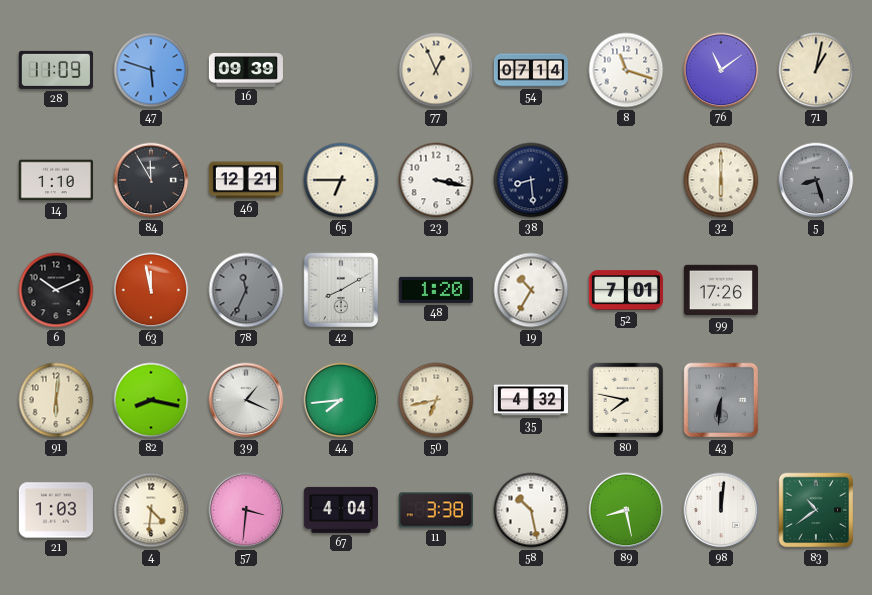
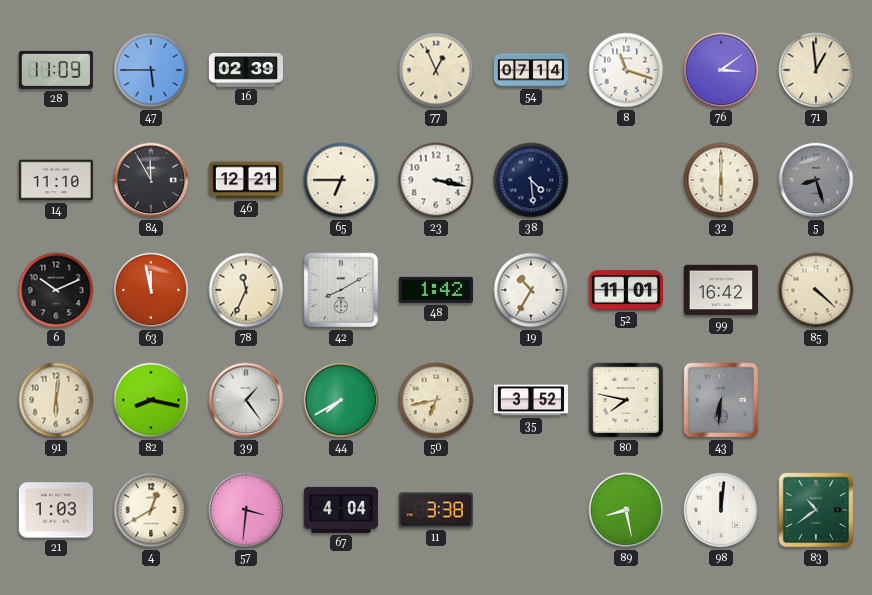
47: 5:48 -> 5:45 (151, 70)
16: 09:39 -> 02:39 (246, 71)
76: 11:09 -> 3:09 (721, 70)
71: 1:02 -> 12:59 (816, 70)
14: 1:10 -> 11:10 (56, 180)
38: 8:29 -> 4:29 (531, 180)
78 dial: grey -> cream (246, 290)
48: 1:20 -> 1:42 (436, 290)
52: 7:01 -> 11:01 (625, 290)
99: 17:26 -> 16:42 (720, 290)
85: none -> 4:22 (816, 290)
39: 1:19 -> 1:24 (246, 400)
44: 7:44 -> 7:40 (341, 400)
35: 4:32 -> 3:52 (530, 400)
4: 4:31 -> 12:40 (151, 510)
58: 10:28 -> none (531, 510)
